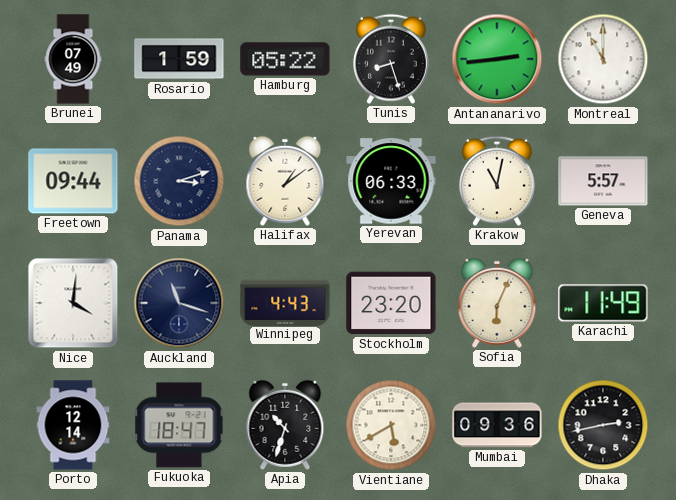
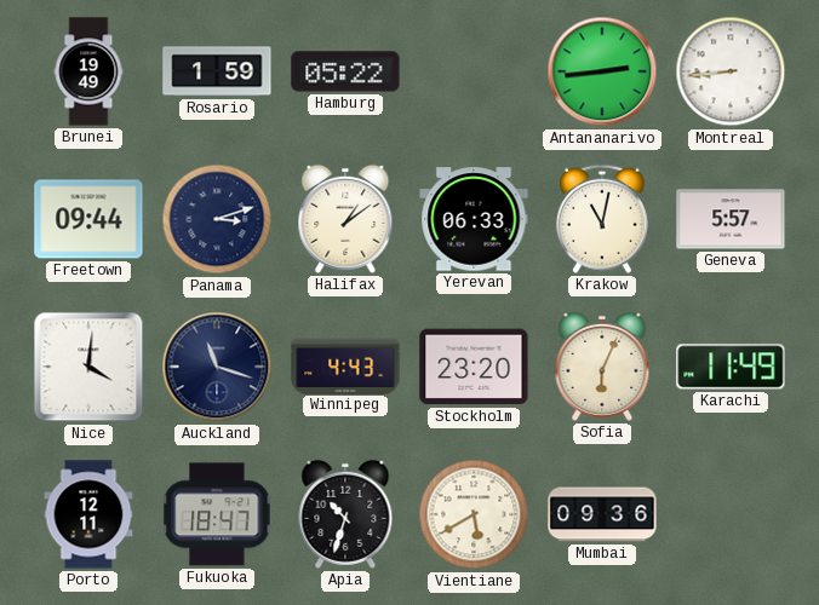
Brunei: 07:49 -> 19:49 (88, 71)
Tunis: 8:27 -> none (391, 59)
Montreal: 11:00 -> 8:44 (731, 71)
Porto: 12:14 -> 12:11 (88, 514)
Dhaka: 2:43 -> none (603, 425)
